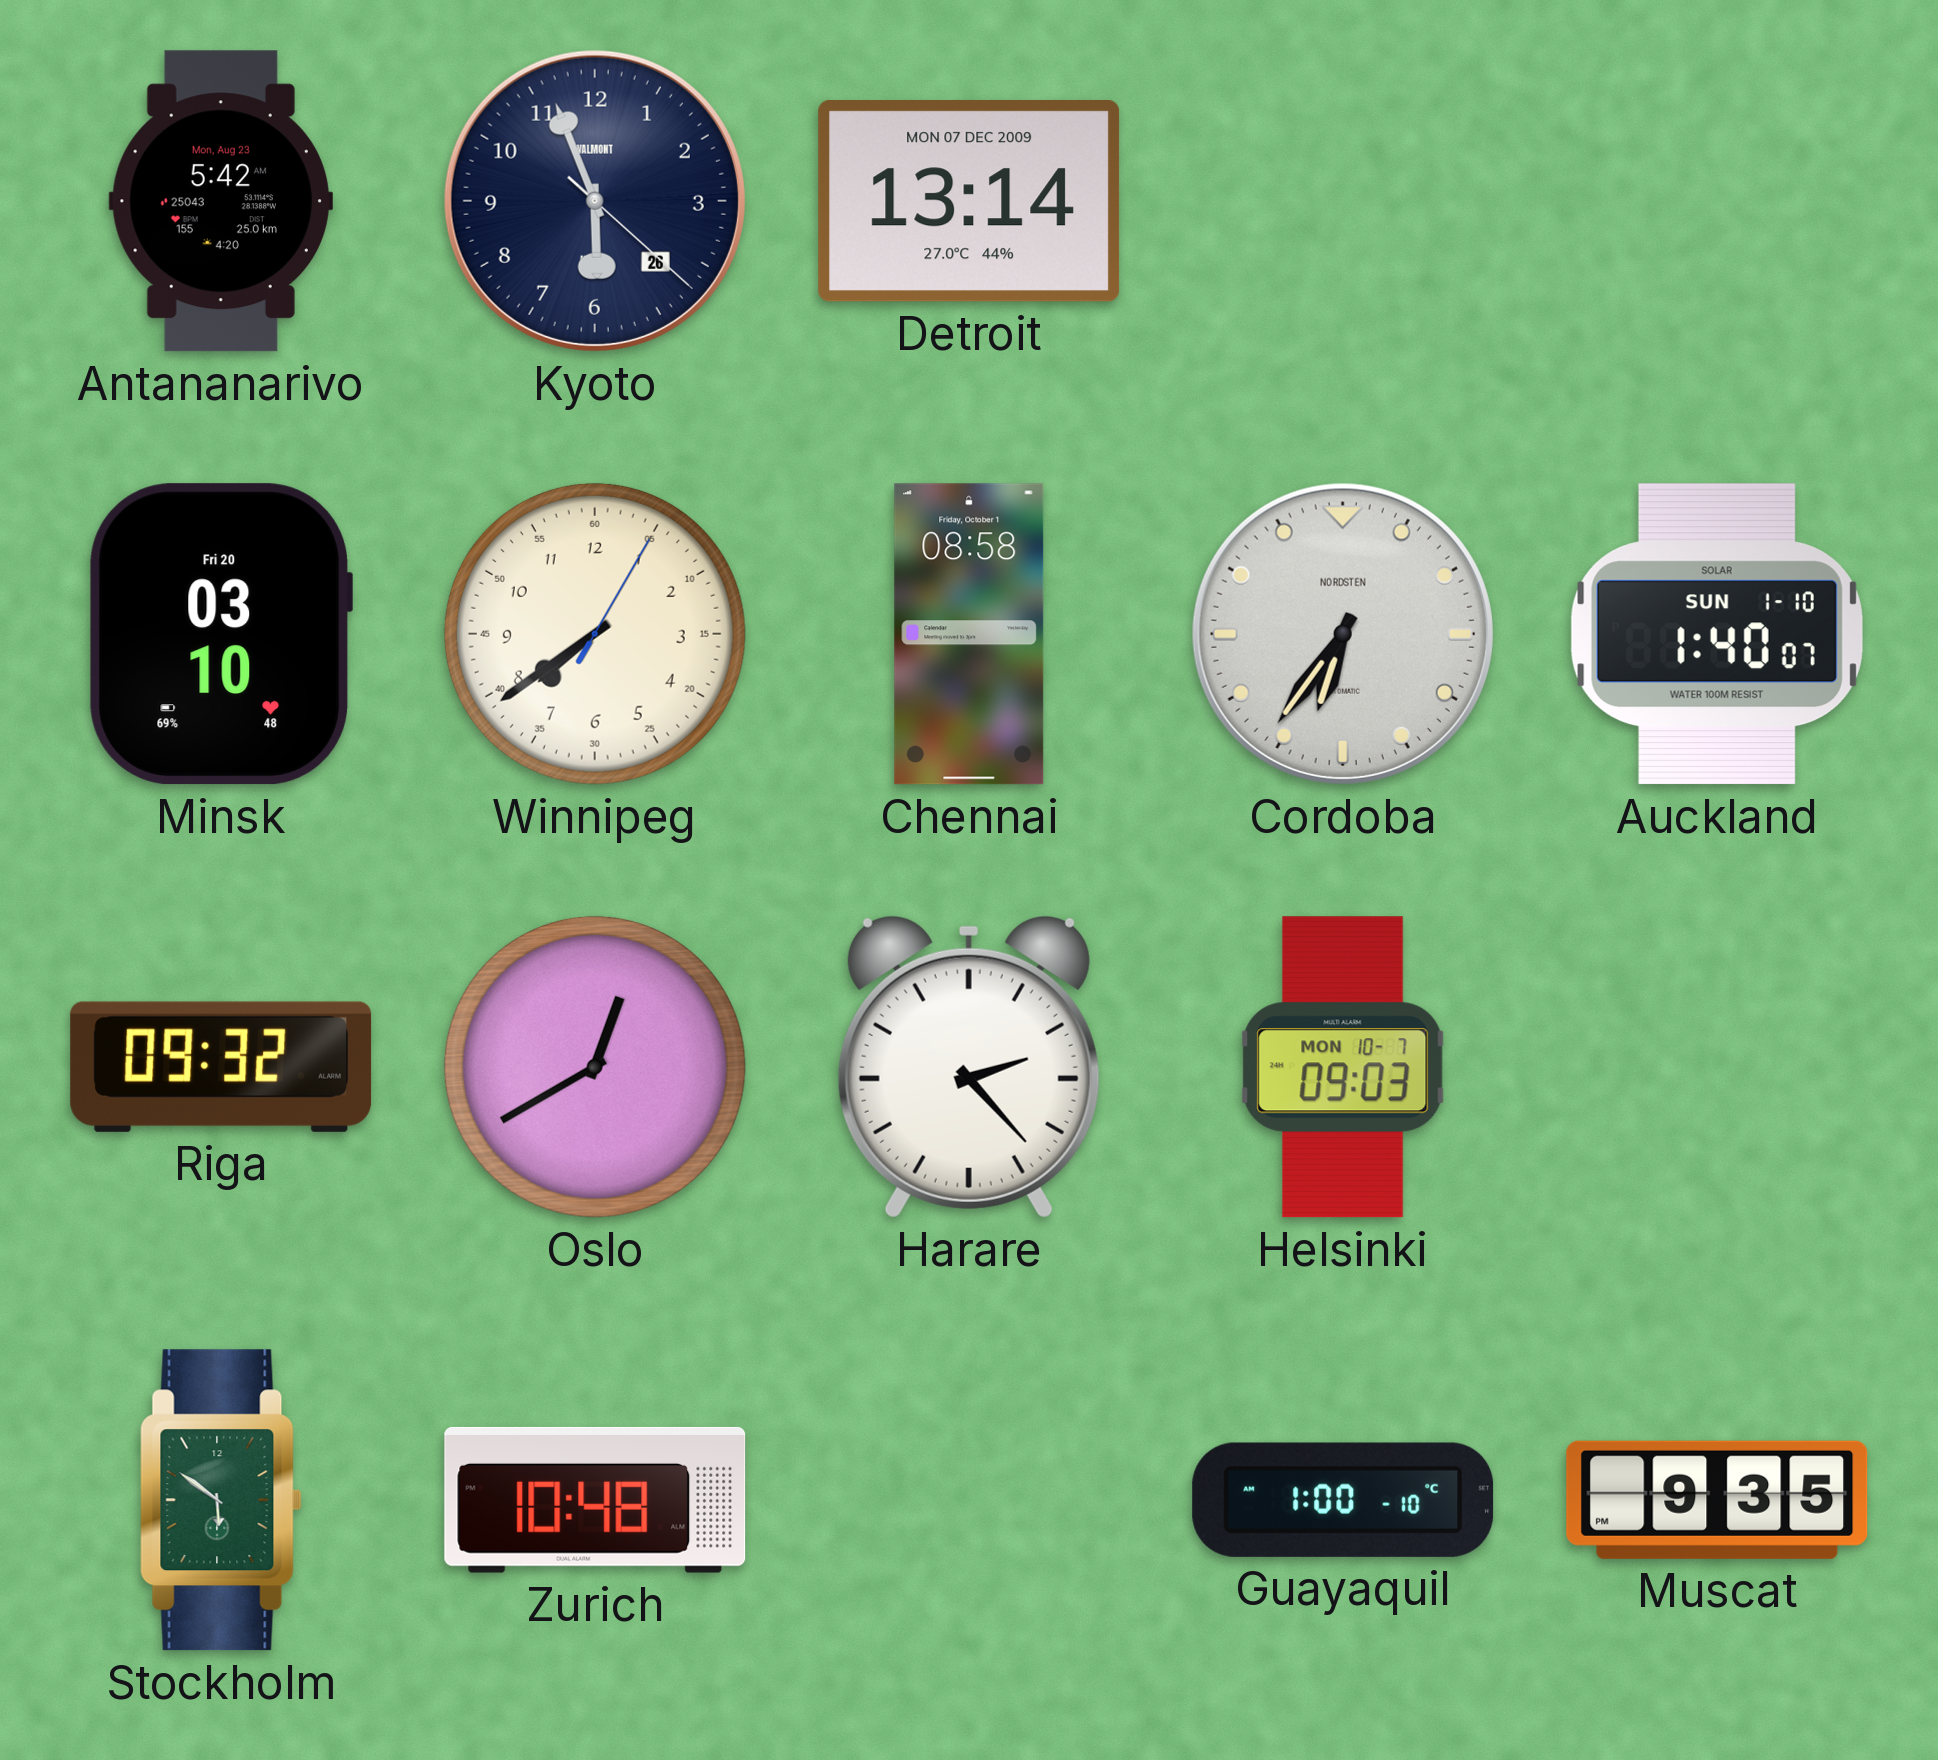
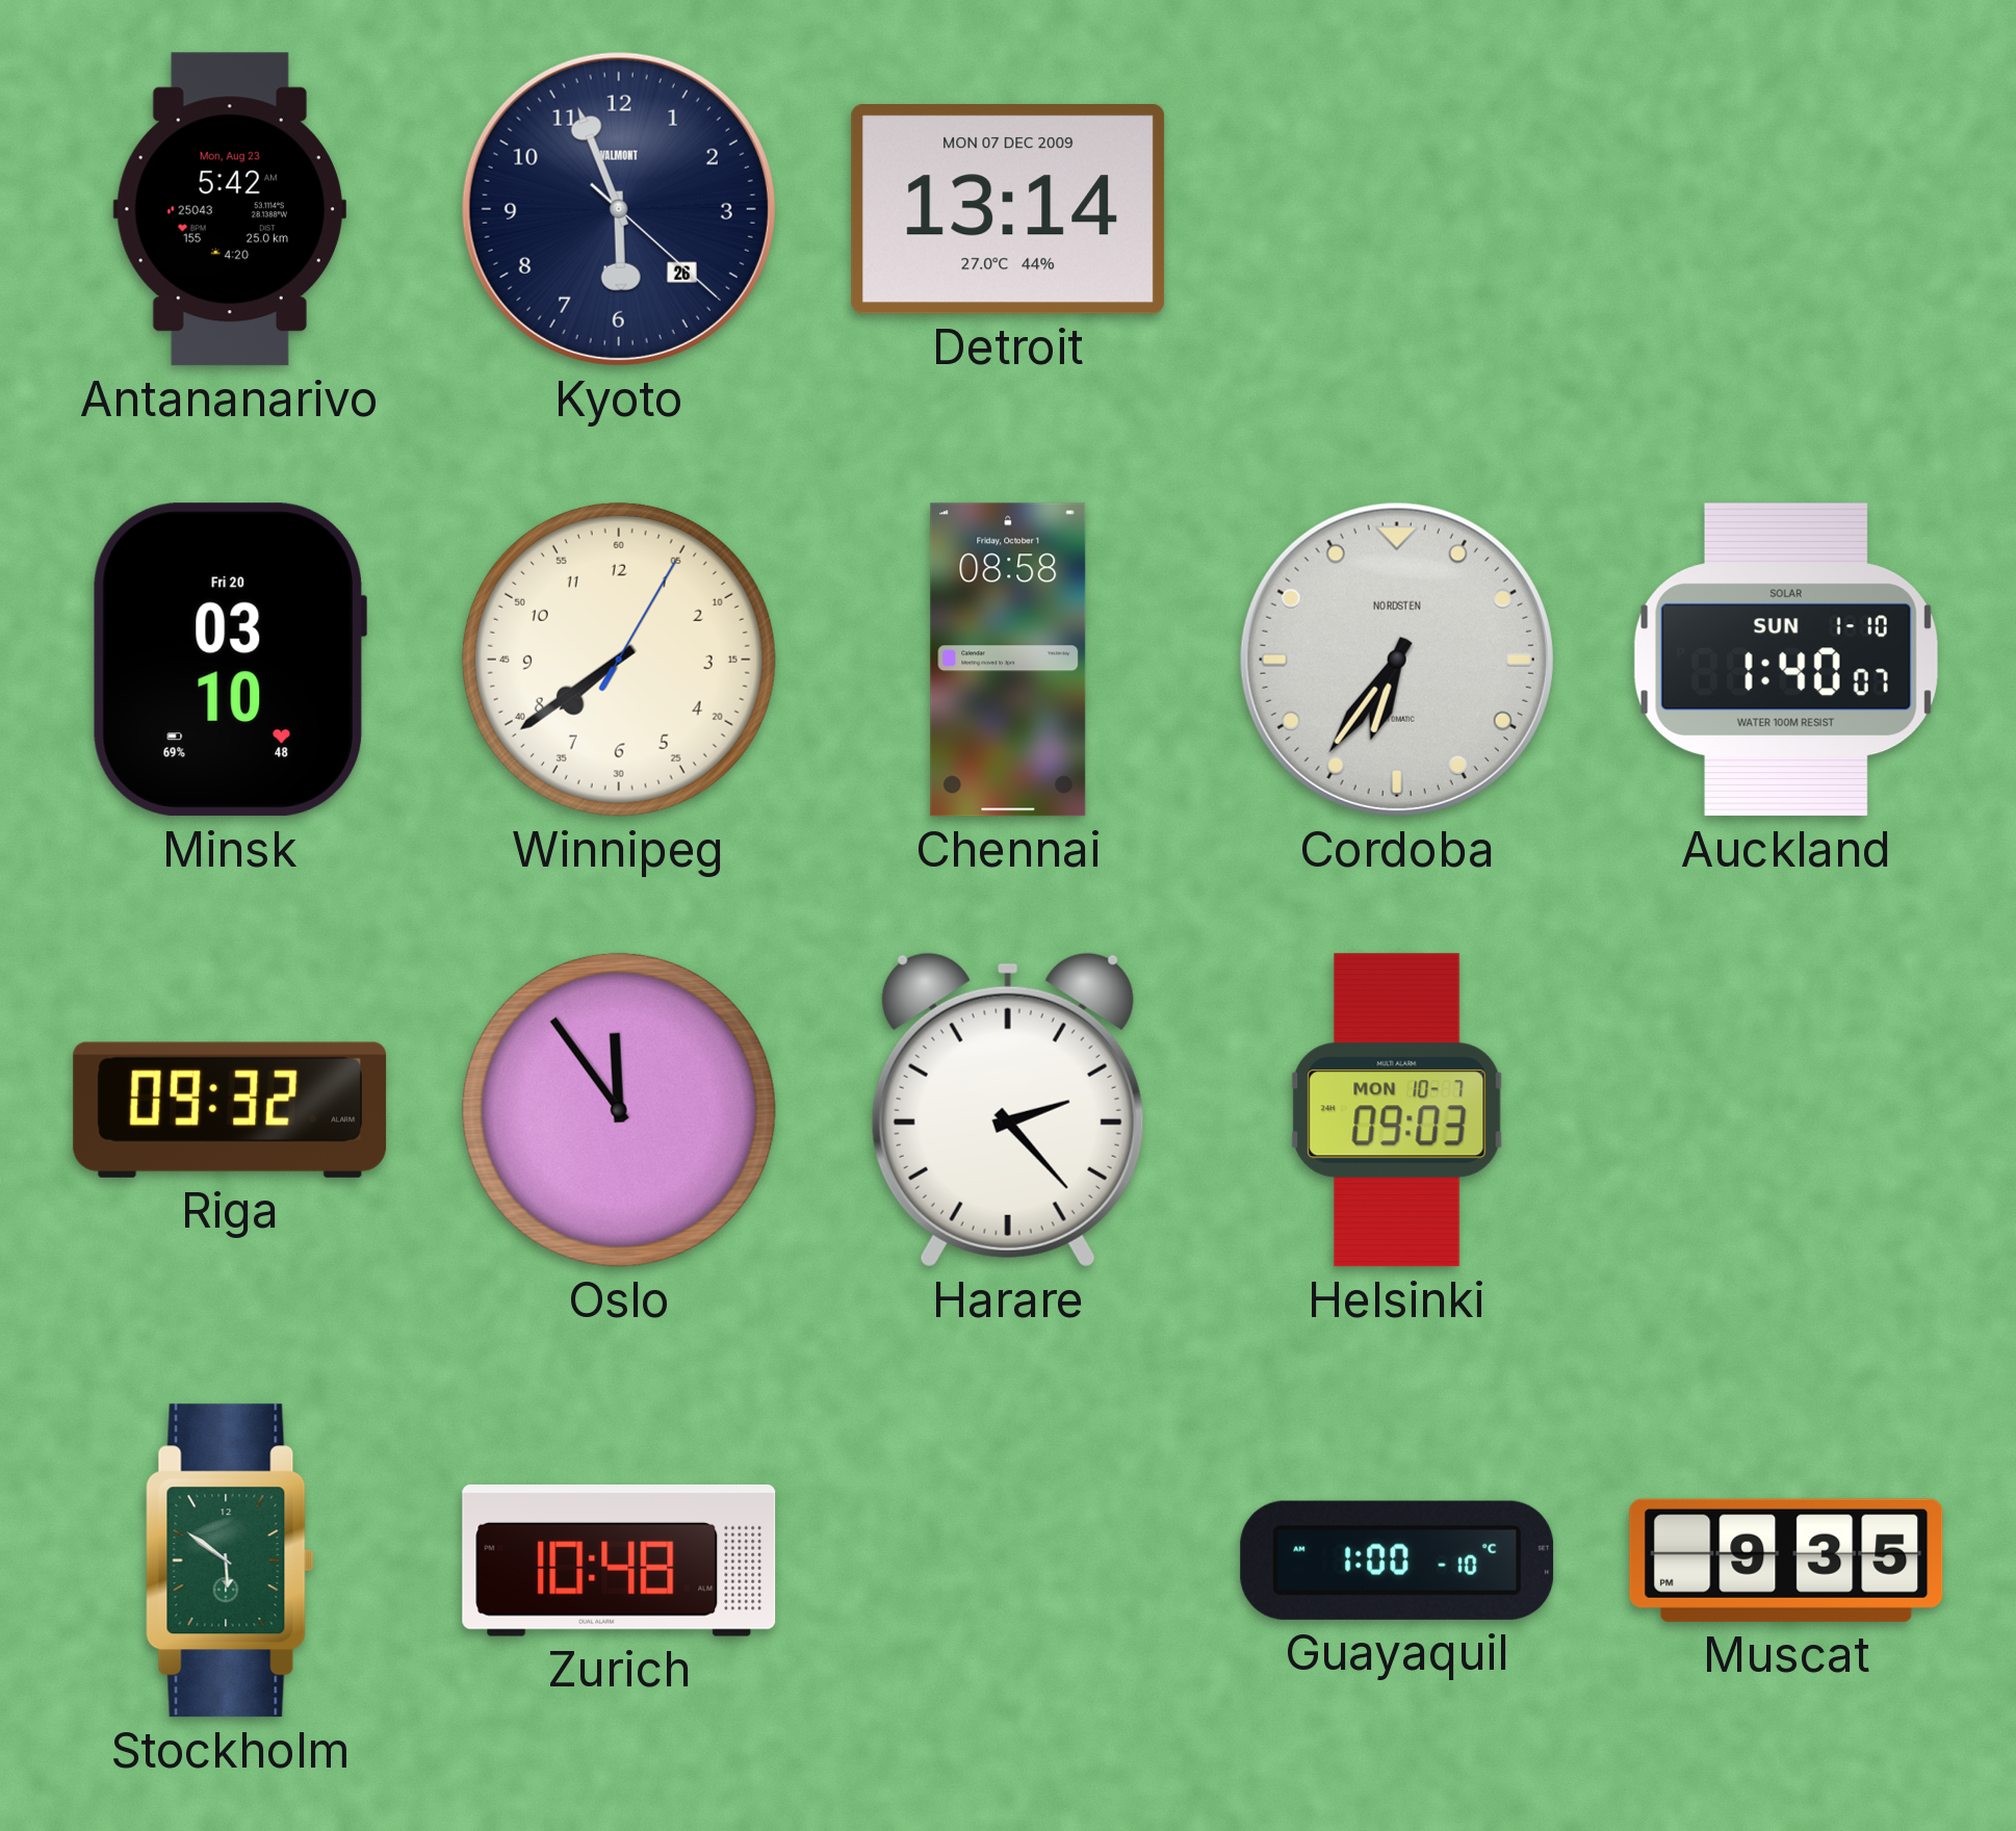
Oslo: 12:40 -> 11:54 (619, 1110)
